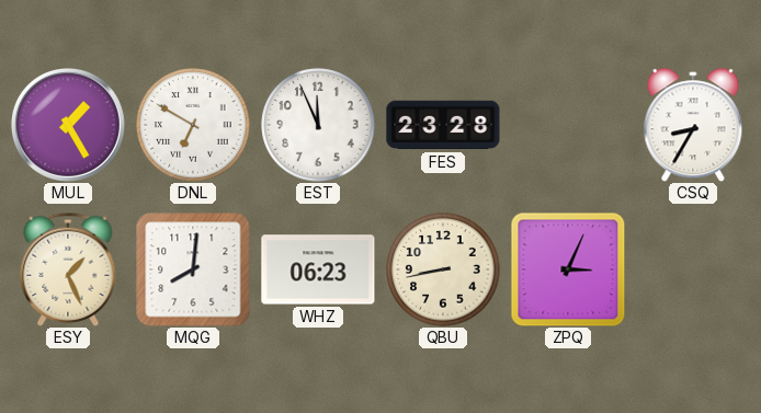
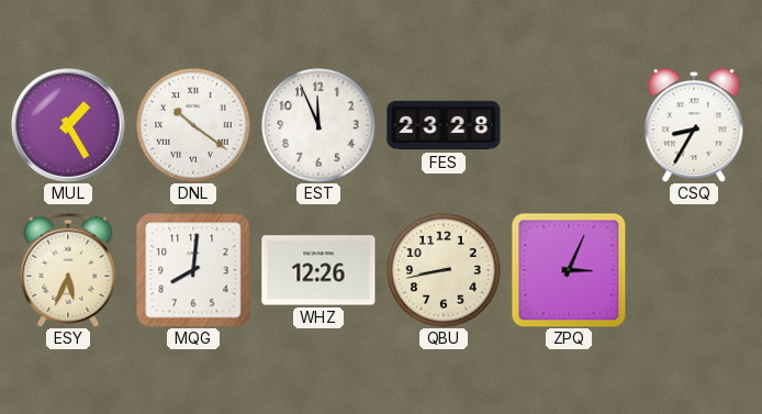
DNL: 6:50 -> 10:21 (193, 125)
ESY: 1:26 -> 5:34 (68, 270)
WHZ: 06:23 -> 12:26 (318, 270)
